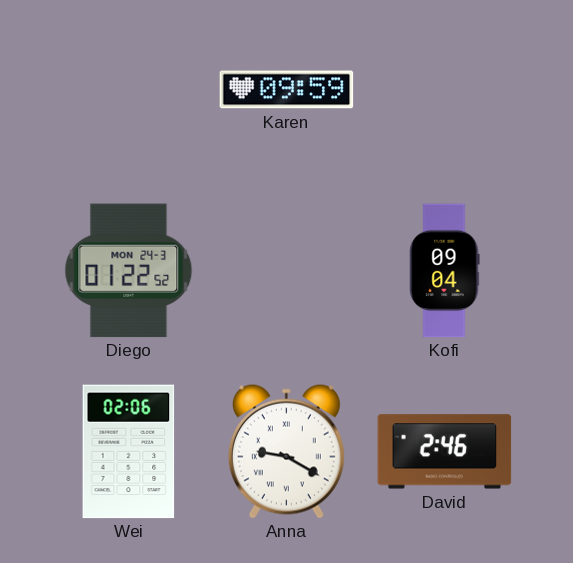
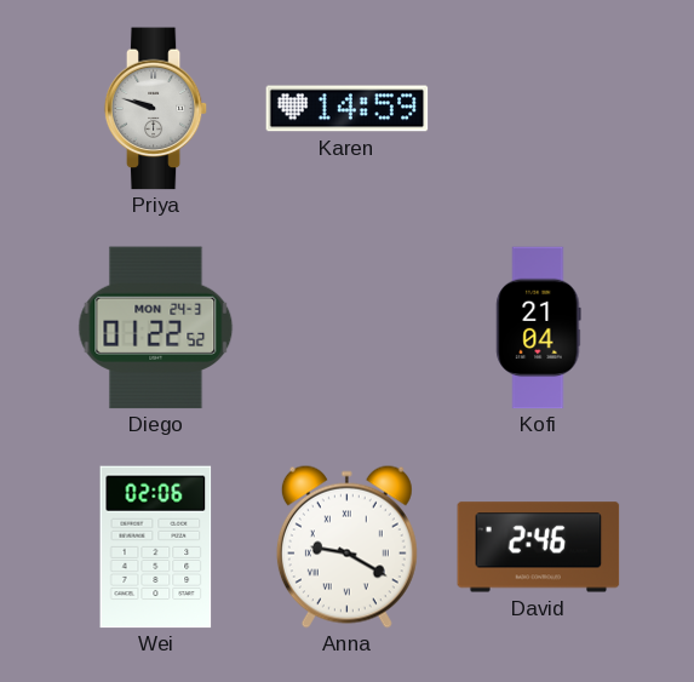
Priya: none -> 9:48 (156, 109)
Karen: 09:59 -> 14:59 (348, 109)
Kofi: 09:04 -> 21:04 (539, 328)
